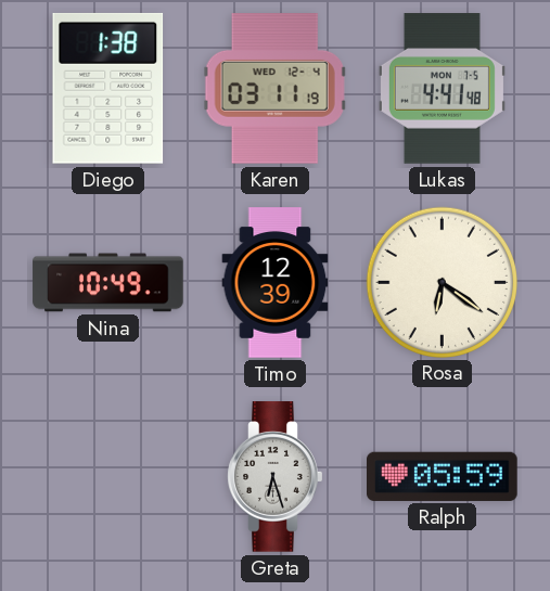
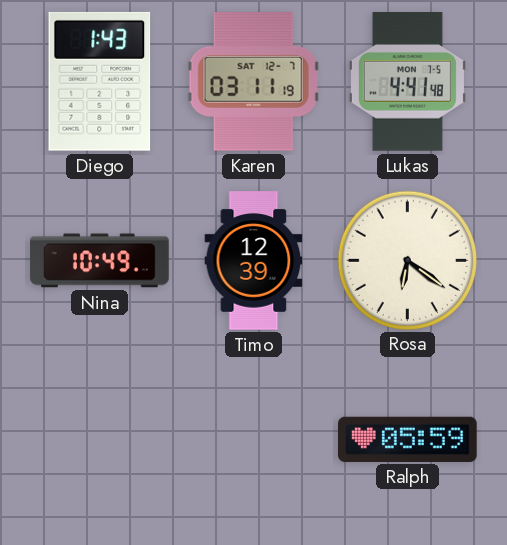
Diego: 1:38 -> 1:43 (100, 81)
Karen date: WED 12-4 -> SAT 12-7 (254, 82)
Greta: 6:27 -> none (276, 477)
